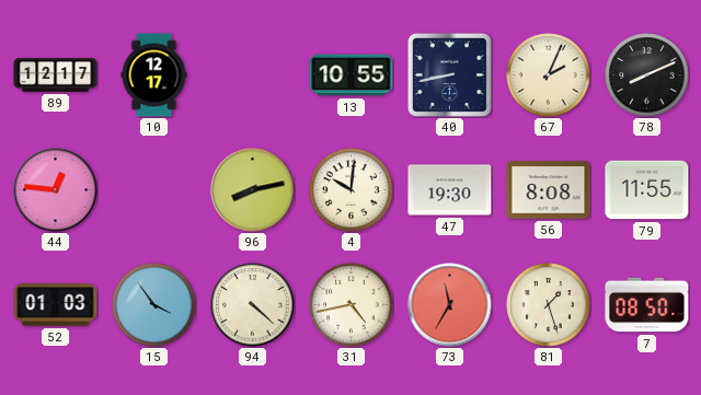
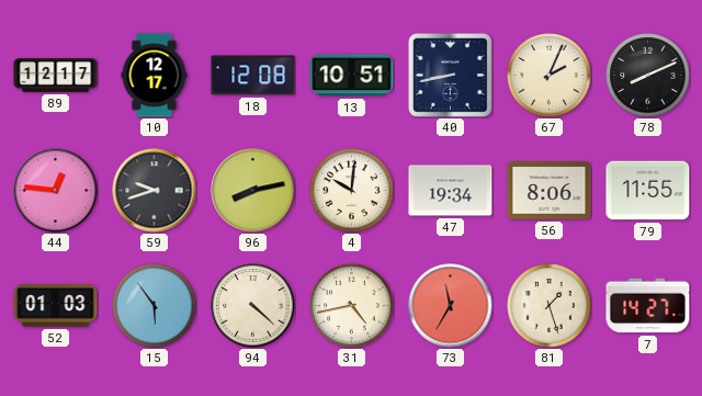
18: none -> 12:08 (253, 76)
13: 10:55 -> 10:51 (352, 76)
59: none -> 9:42 (155, 191)
47: 19:30 -> 19:34 (451, 191)
56: 8:08 -> 8:06 (550, 191)
15: 3:54 -> 5:54 (155, 306)
7: 08:50 -> 14:27 (648, 306)
